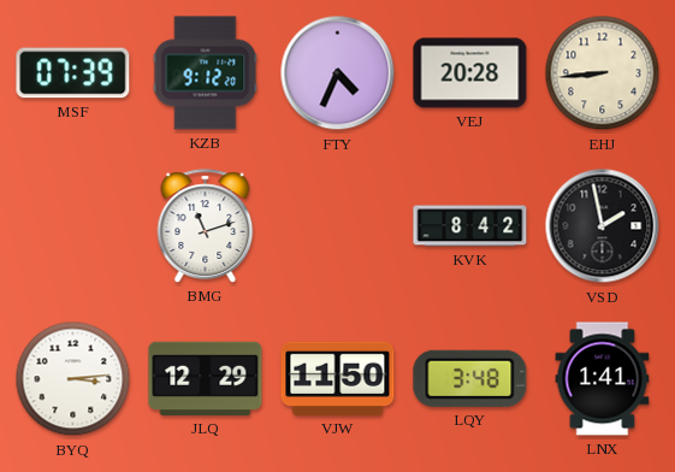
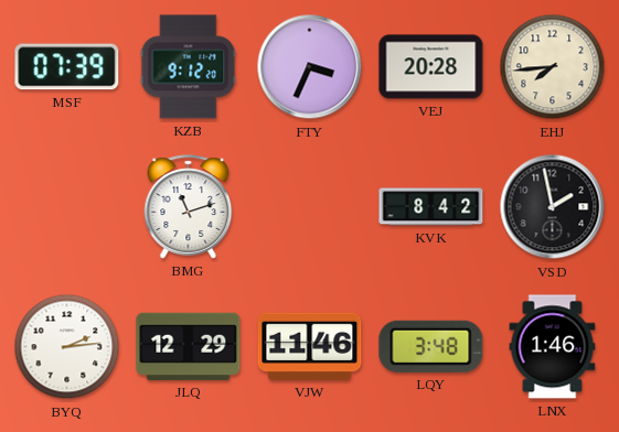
FTY: 4:34 -> 3:34 (310, 67)
EHJ: 8:44 -> 7:44 (553, 67)
BYQ: 3:14 -> 2:14 (67, 347)
VJW: 11:50 -> 11:46 (310, 346)
LNX: 1:41 -> 1:46 (553, 347)
